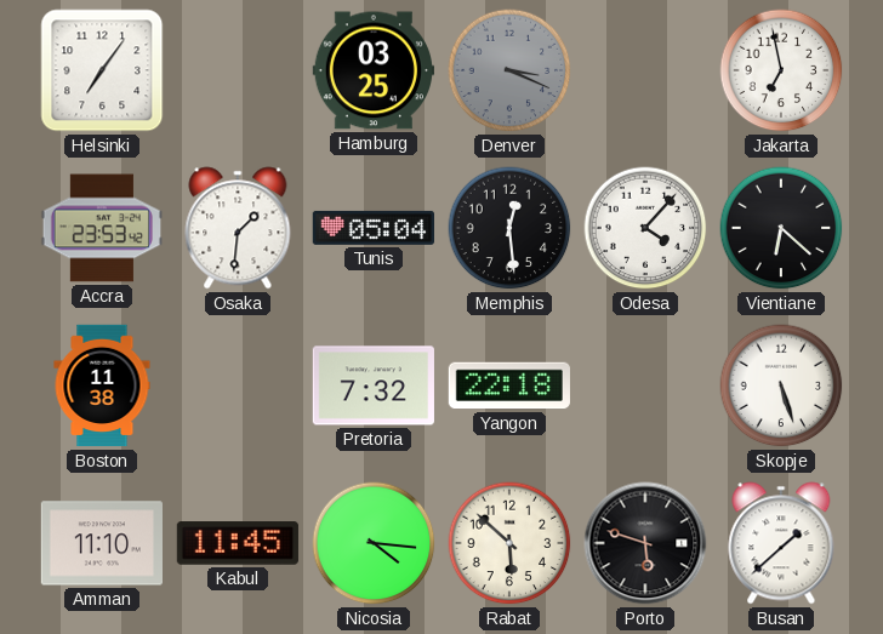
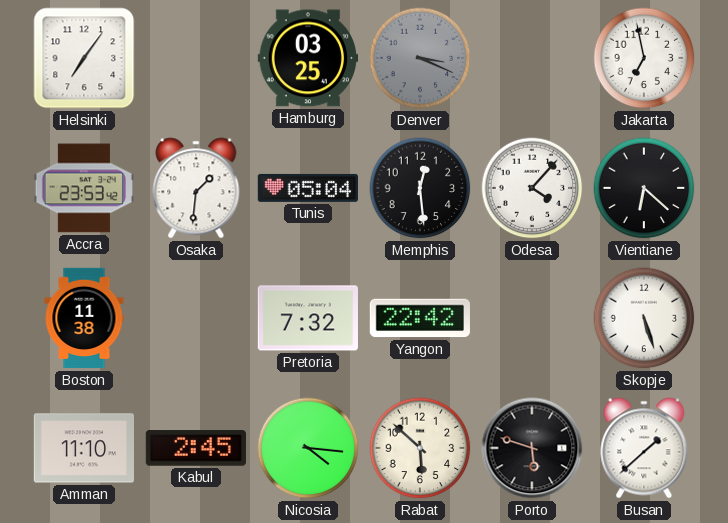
Yangon: 22:18 -> 22:42 (420, 318)
Kabul: 11:45 -> 2:45 (196, 448)
